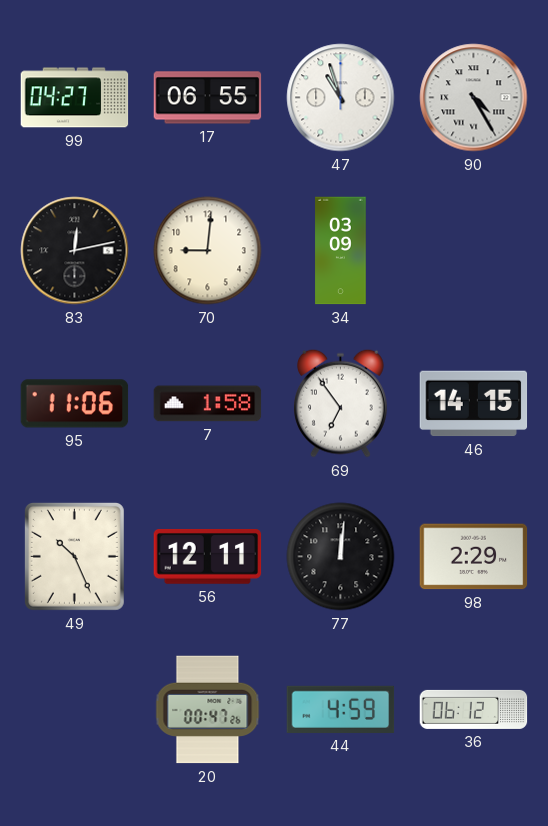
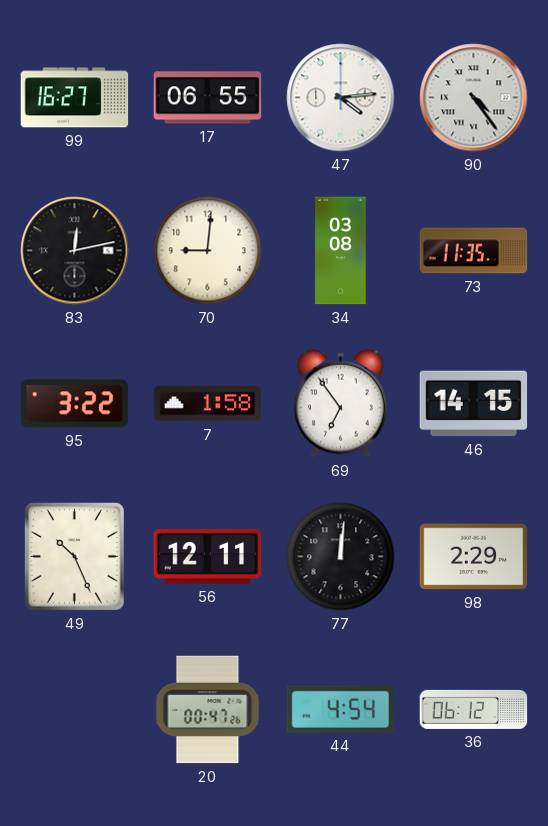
99: 04:27 -> 16:27 (75, 98)
47: 10:57 -> 4:14 (341, 98)
90: 4:25 -> 4:24 (474, 98)
34: 03:09 -> 03:08 (341, 251)
73: none -> 11:35 (474, 251)
95: 11:06 -> 3:22 (75, 404)
44: 4:59 -> 4:54 (341, 709)
